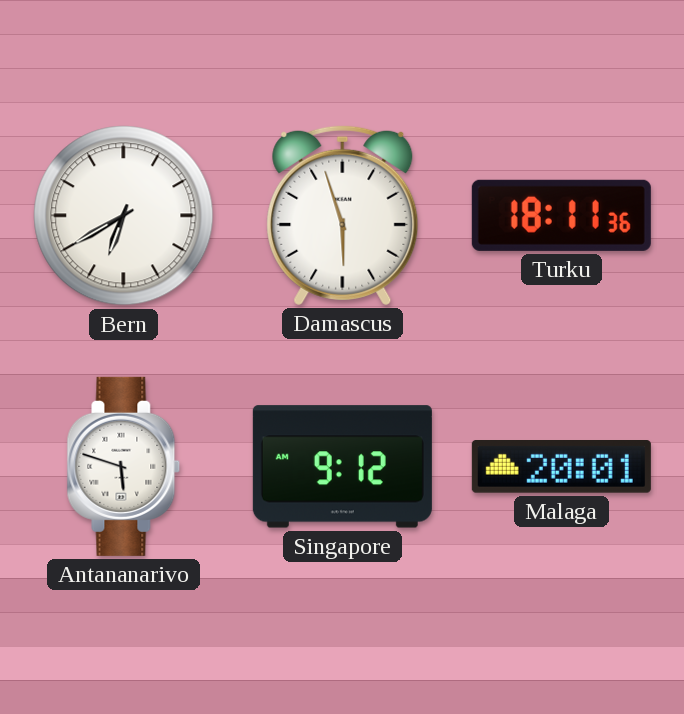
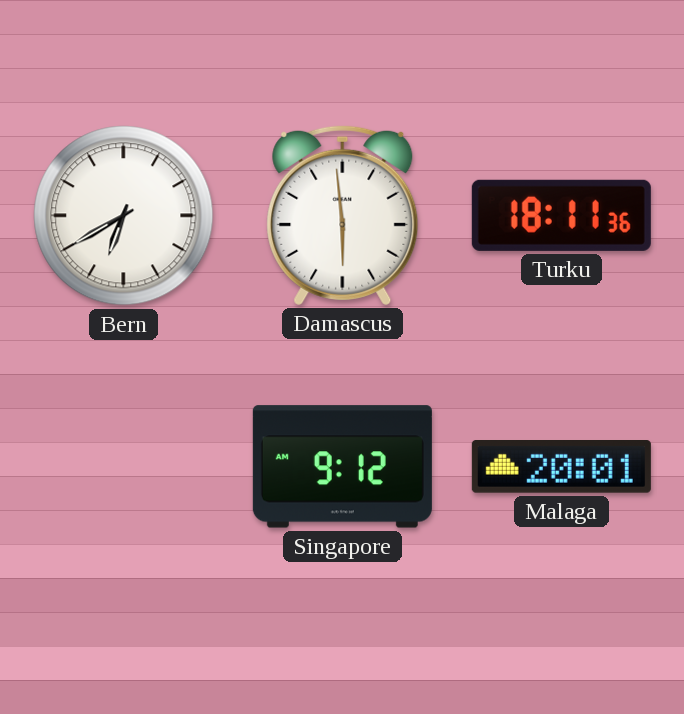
Damascus: 5:57 -> 5:59 (343, 215)
Antananarivo: 5:48 -> none (124, 466)
